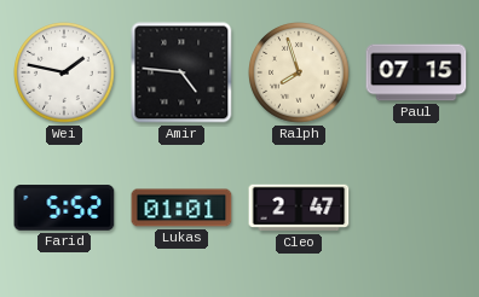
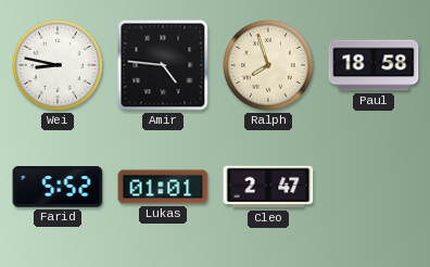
Wei: 1:47 -> 8:47 (58, 65)
Paul: 07:15 -> 18:58 (374, 65)
